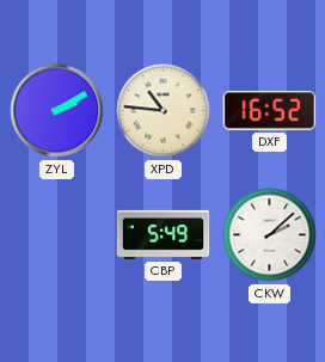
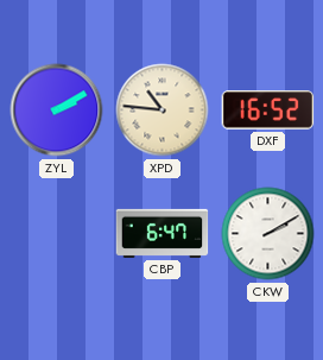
CBP: 5:49 -> 6:47 (163, 233)
CKW: 2:08 -> 2:10 (268, 234)
